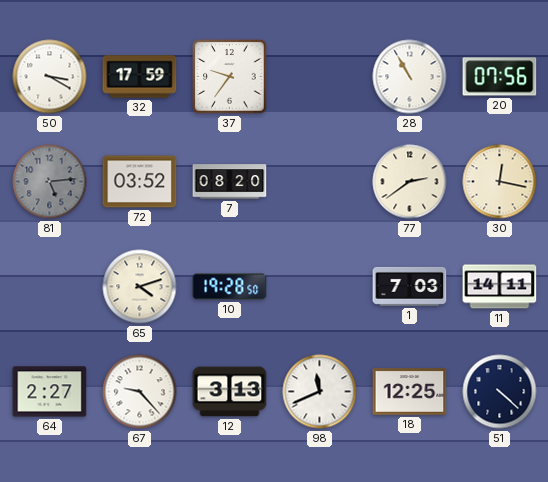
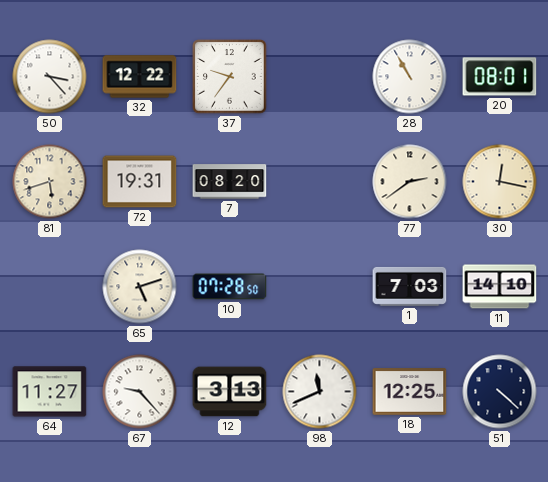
50: 3:20 -> 3:23 (50, 77)
32: 17:59 -> 12:22 (140, 77)
20: 07:56 -> 08:01 (500, 77)
81: 5:14 -> 5:42 (50, 182)
81 dial: grey -> cream (50, 182)
72: 03:52 -> 19:31 (140, 182)
65: 4:12 -> 5:12 (140, 287)
10: 19:28 -> 07:28 (230, 287)
11: 14:11 -> 14:10 (500, 287)
64: 2:27 -> 11:27 (50, 392)
